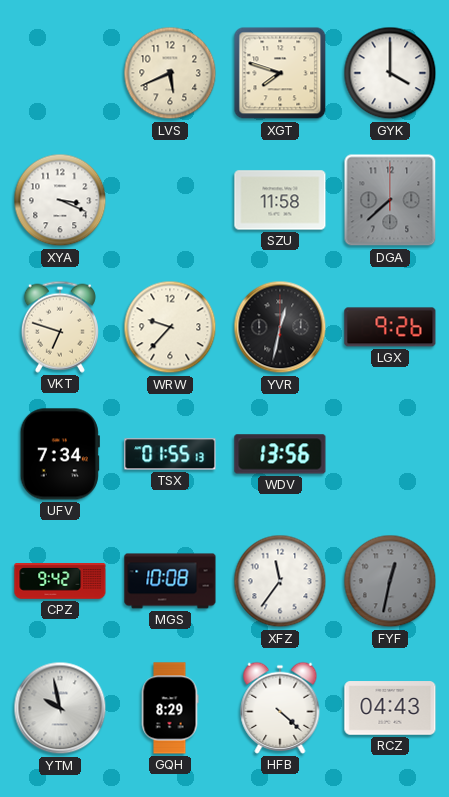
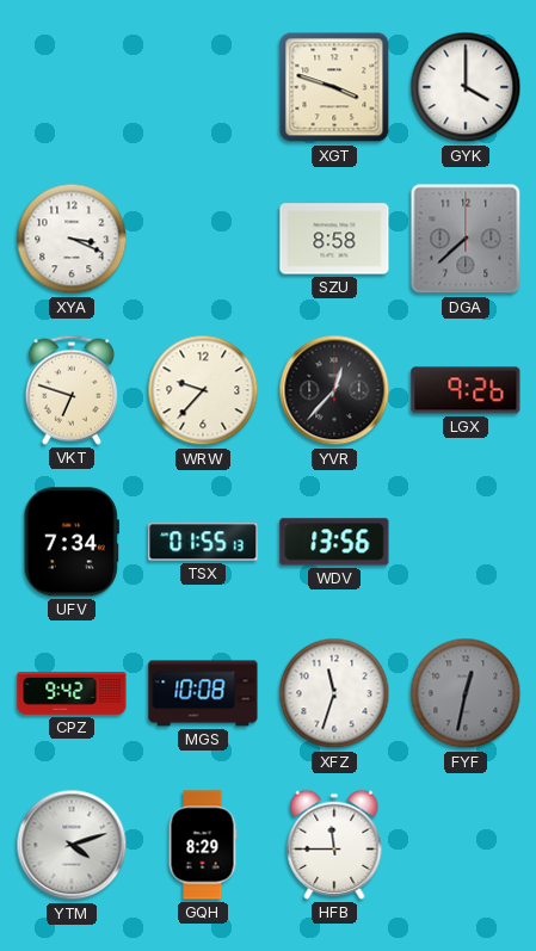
LVS: 5:41 -> none (170, 73)
XGT: 7:48 -> 3:48 (334, 87)
SZU: 11:58 -> 8:58 (334, 239)
YVR: 12:32 -> 12:37 (334, 390)
XFZ: 11:36 -> 11:33 (334, 693)
YTM: 9:58 -> 4:12 (72, 845)
HFB: 4:22 -> 11:45 (334, 845)
RCZ: 04:43 -> none (390, 708)
